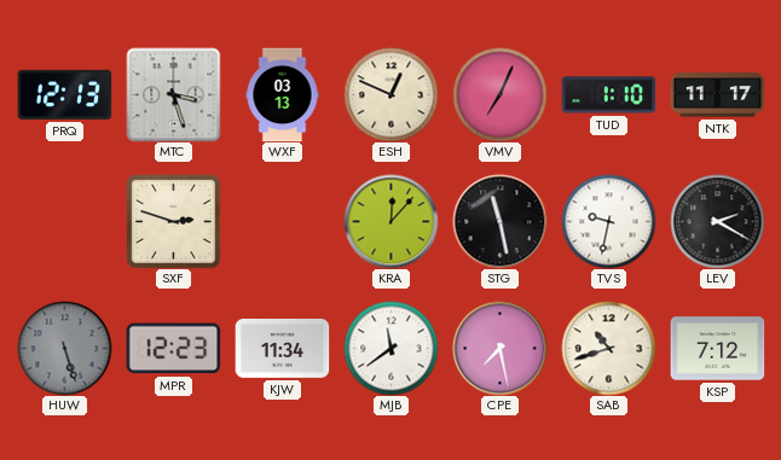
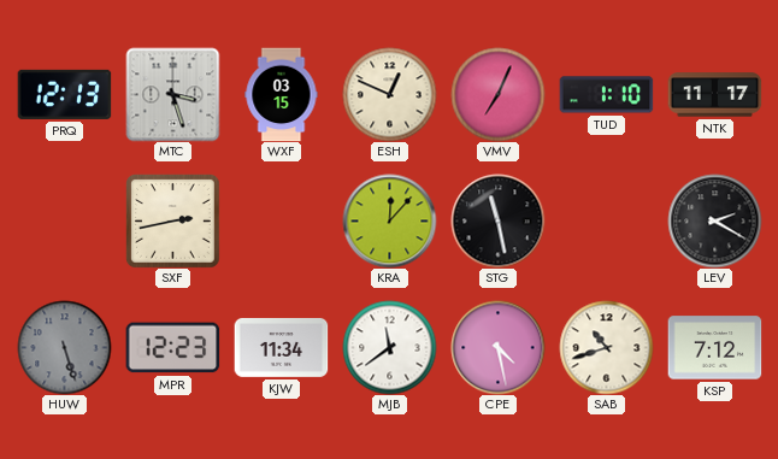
WXF: 03:13 -> 03:15 (282, 94)
SXF: 2:48 -> 2:43 (173, 222)
TVS: 9:32 -> none (608, 221)
CPE: 7:28 -> 4:28 (497, 347)
